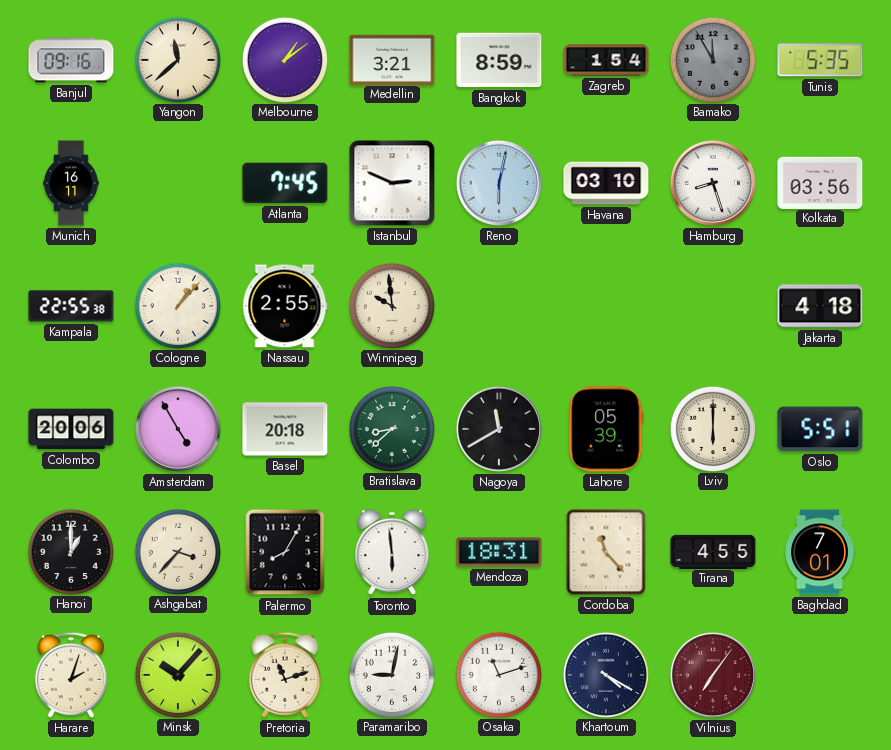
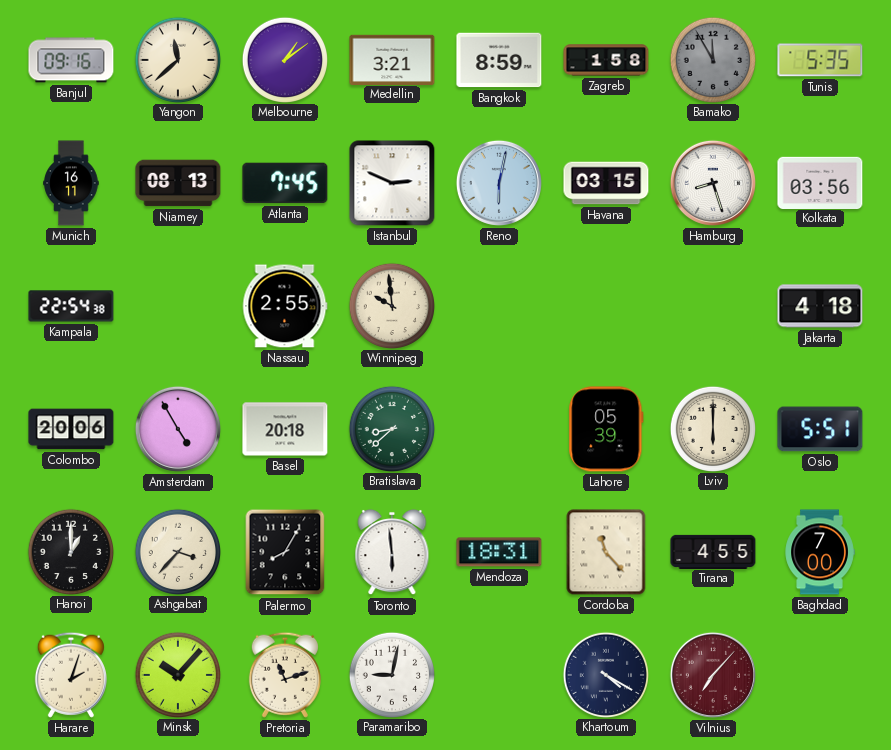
Zagreb: 1:54 -> 1:58 (606, 60)
Niamey: none -> 08:13 (178, 183)
Havana: 03:10 -> 03:15 (606, 183)
Kampala: 22:55 -> 22:54 (71, 306)
Cologne: 1:07 -> none (177, 305)
Nagoya: 11:40 -> none (499, 429)
Baghdad: 7:01 -> 7:00 (820, 552)
Osaka: 11:12 -> none (498, 674)
Vilnius: 7:06 -> 7:07 (713, 675)
